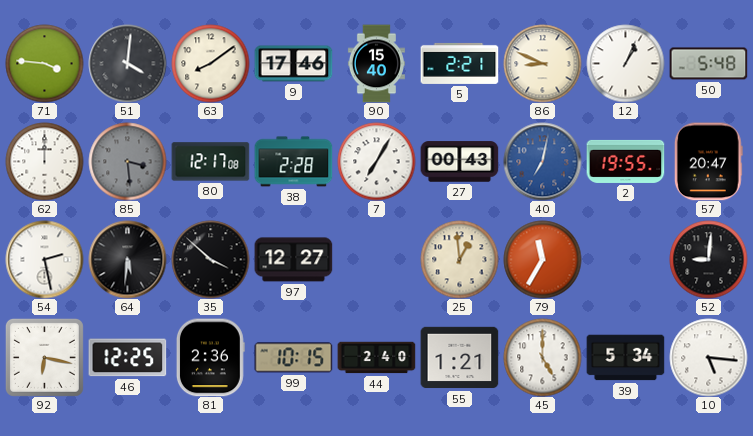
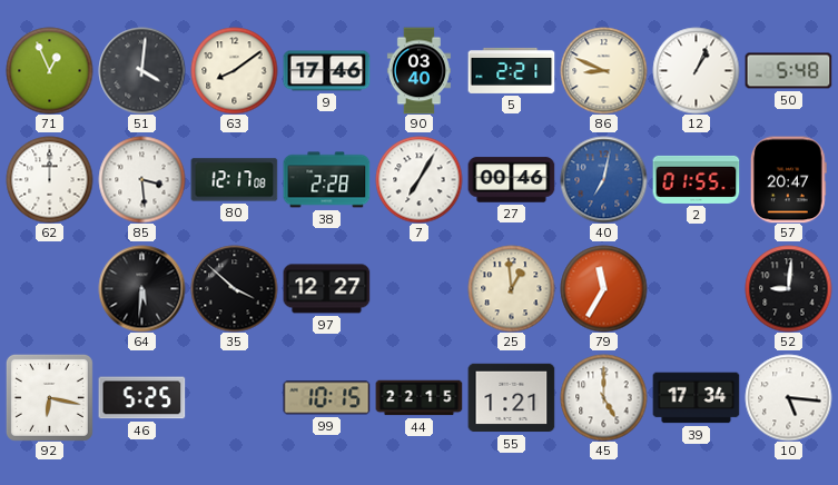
71: 3:46 -> 12:56 (49, 70)
90: 15:40 -> 03:40 (418, 70)
85 dial: grey -> white (141, 179)
27: 00:43 -> 00:46 (511, 180)
2: 19:55 -> 01:55 (696, 179)
54: 2:28 -> none (44, 259)
46: 12:25 -> 5:25 (141, 398)
81: 2:36 -> none (210, 357)
44: 2:40 -> 22:15 (418, 398)
39: 5:34 -> 17:34 (696, 398)
